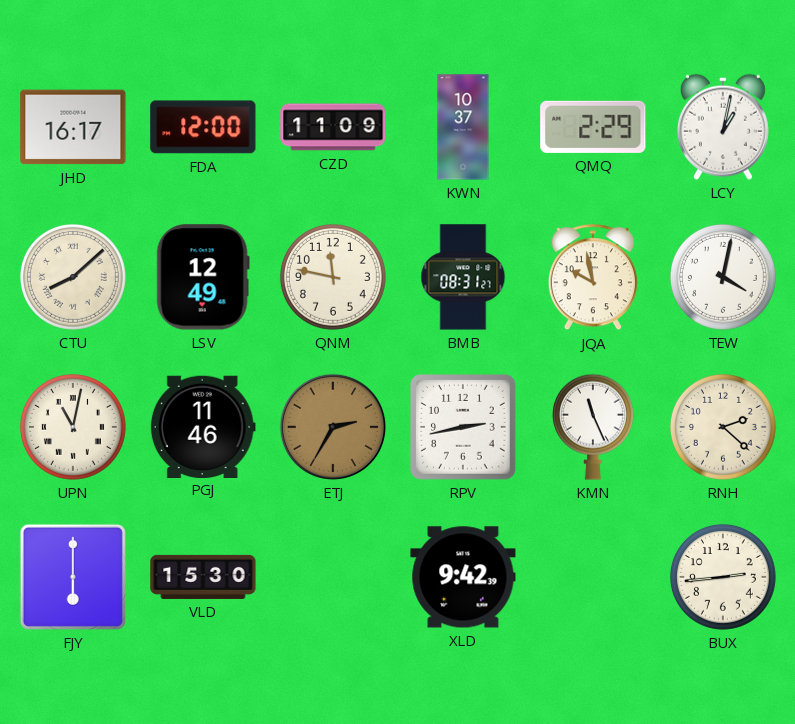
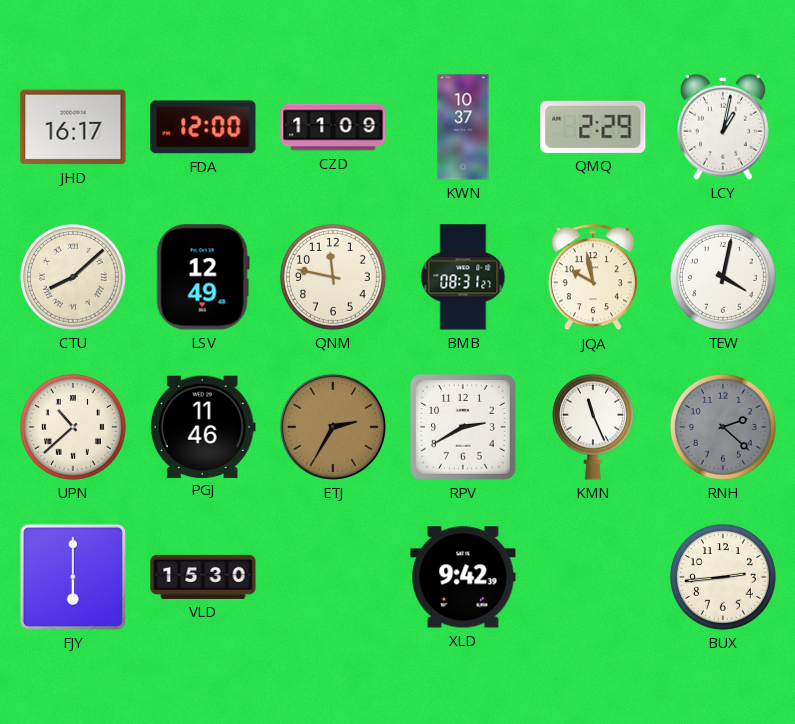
UPN: 11:02 -> 10:38 (73, 427)
RPV: 2:43 -> 2:40 (464, 428)
RNH dial: cream -> grey (723, 427)
